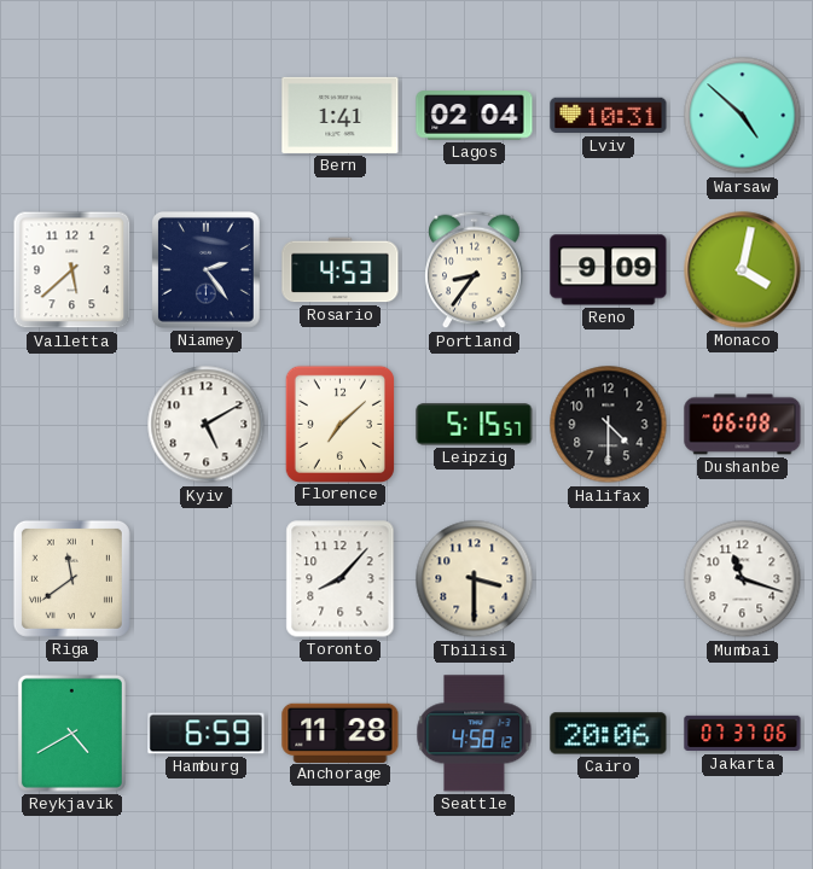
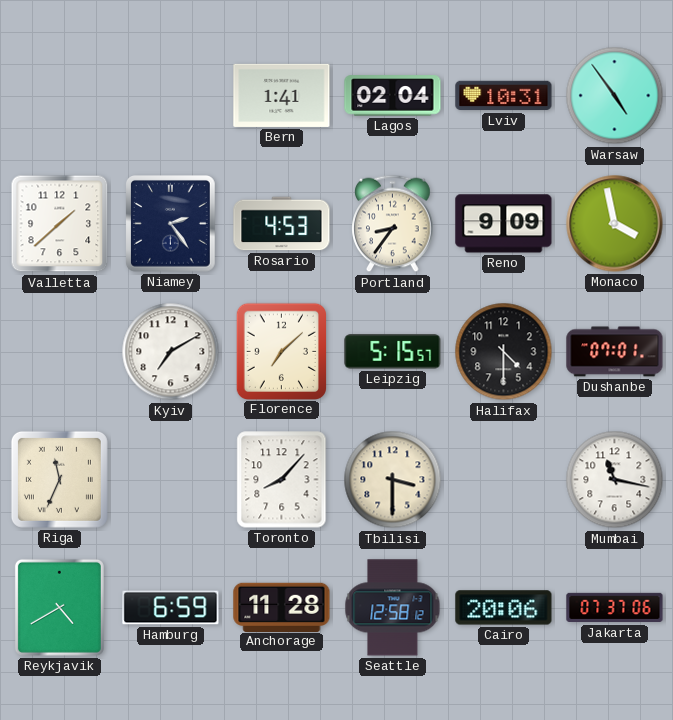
Warsaw: 4:52 -> 4:54 (615, 96)
Valletta: 5:38 -> 1:38 (60, 224)
Monaco: 4:02 -> 3:58 (615, 224)
Kyiv: 5:10 -> 7:10 (171, 352)
Dushanbe: 06:08 -> 07:01 (615, 352)
Riga: 11:39 -> 11:34 (59, 479)
Mumbai: 11:18 -> 11:17 (615, 480)
Seattle: 4:58 -> 12:58 (393, 608)
